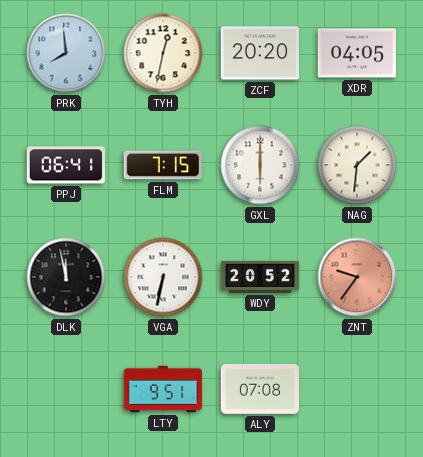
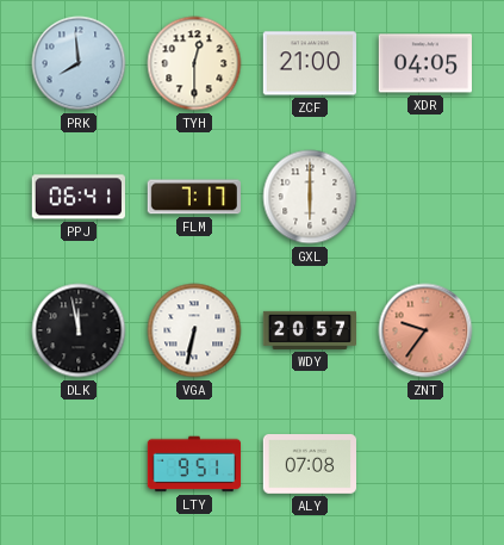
TYH: 12:32 -> 12:30 (194, 63)
ZCF: 20:20 -> 21:00 (309, 63)
FLM: 7:15 -> 7:17 (193, 197)
NAG: 1:31 -> none (357, 165)
WDY: 20:52 -> 20:57 (310, 330)
